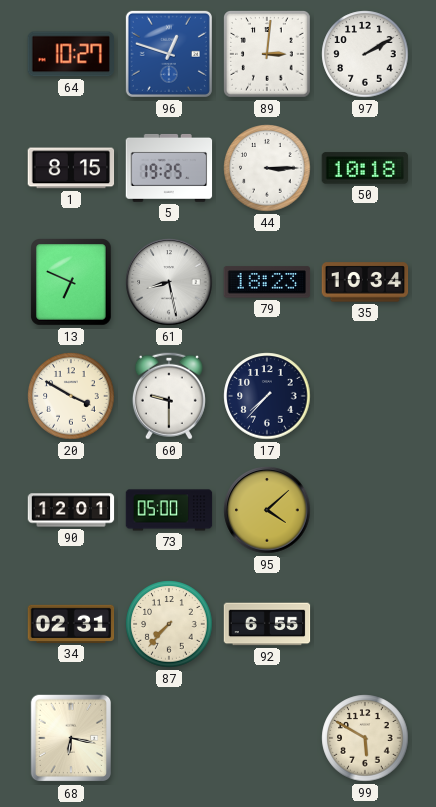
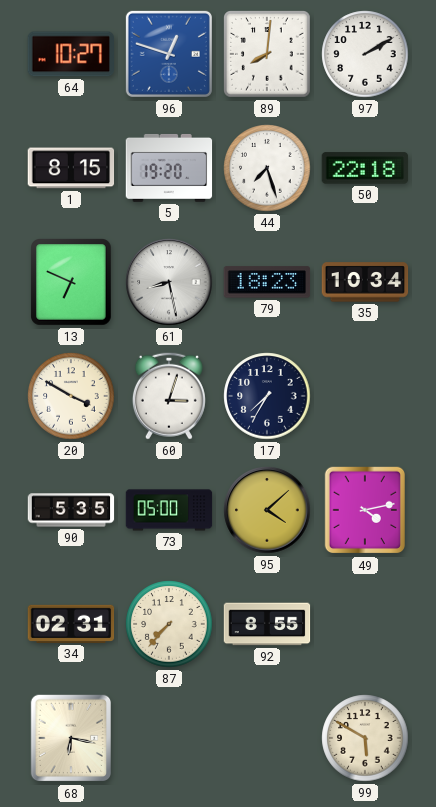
89: 3:01 -> 8:01 (268, 55)
5: 19:25 -> 19:20 (169, 168)
44: 3:15 -> 7:27 (267, 168)
50: 10:18 -> 22:18 (365, 168)
60: 9:30 -> 3:03 (169, 396)
17: 7:37 -> 7:35 (267, 396)
90: 12:01 -> 5:35 (71, 510)
49: none -> 4:13 (364, 510)
92: 6:55 -> 8:55 (267, 624)
